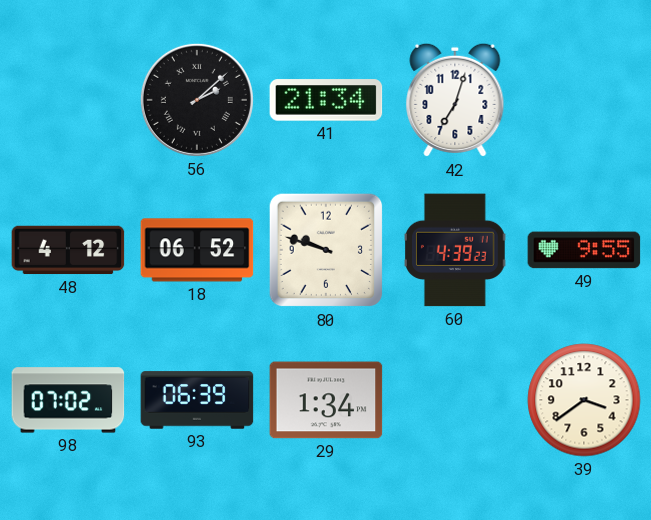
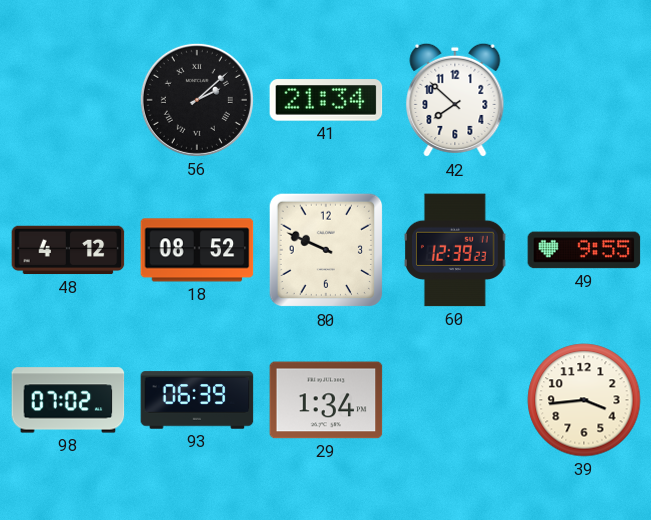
42: 7:03 -> 7:52 (455, 100)
18: 06:52 -> 08:52 (197, 250)
80: 9:48 -> 9:49 (326, 250)
60: 4:39 -> 12:39 (456, 250)
39: 3:39 -> 3:44 (584, 400)
